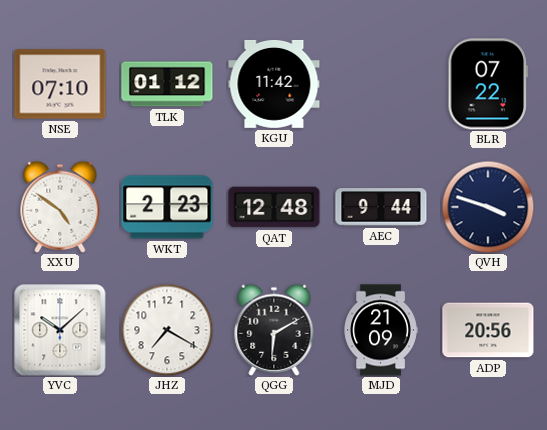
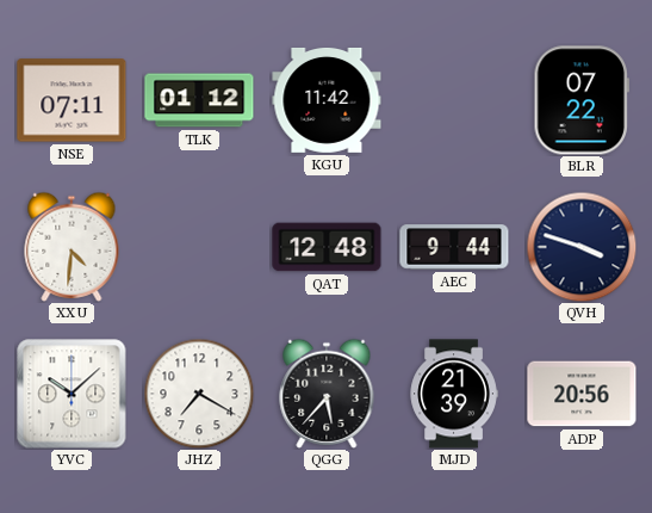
NSE: 07:10 -> 07:11 (72, 100)
XXU: 4:51 -> 4:31 (72, 247)
WKT: 2:23 -> none (167, 207)
QGG: 6:10 -> 5:37 (327, 394)
MJD: 21:09 -> 21:39 (454, 394)
